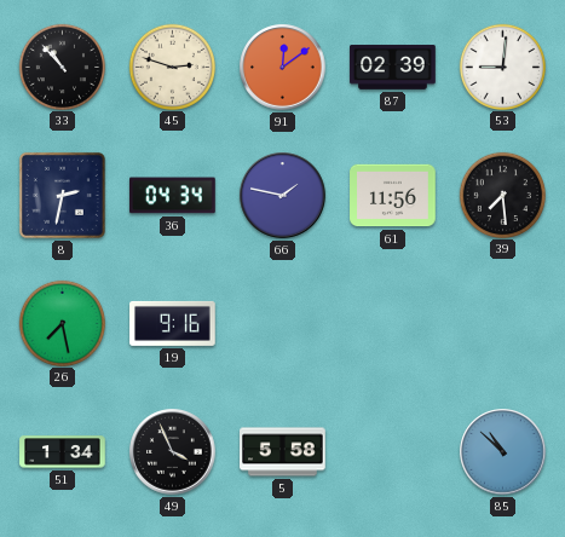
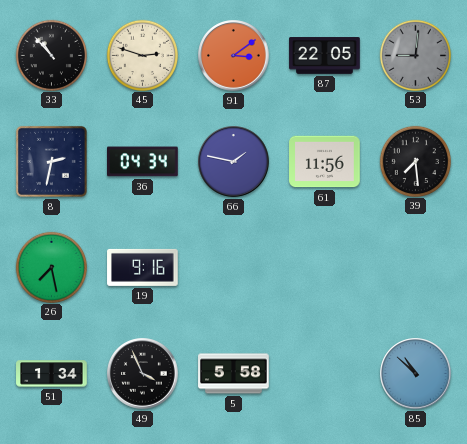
91: 12:09 -> 3:09 (234, 56)
87: 02:39 -> 22:05 (325, 56)
53 dial: white -> grey (415, 55)
